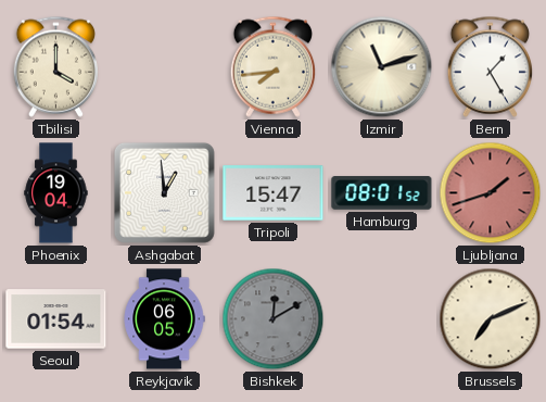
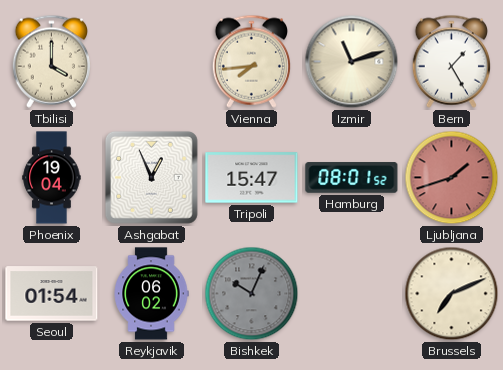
Ashgabat: 12:59 -> 12:56 (151, 177)
Reykjavik: 06:05 -> 06:02 (151, 294)
Bishkek: 12:10 -> 10:04 (252, 294)
